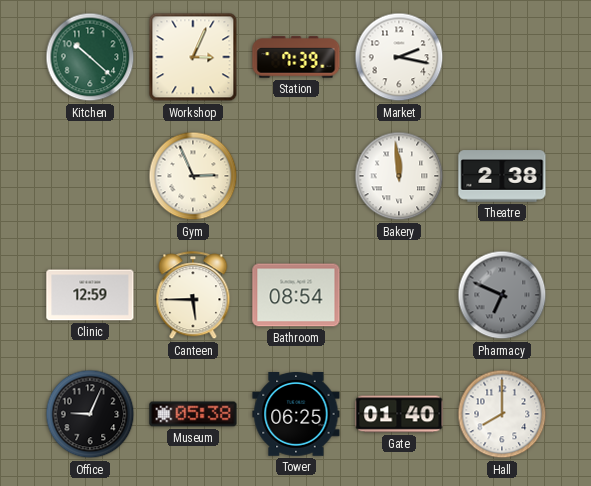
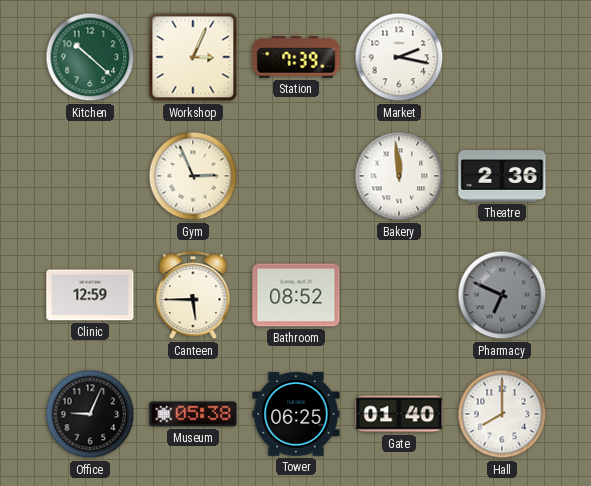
Theatre: 2:38 -> 2:36 (502, 176)
Bathroom: 08:54 -> 08:52 (296, 295)
